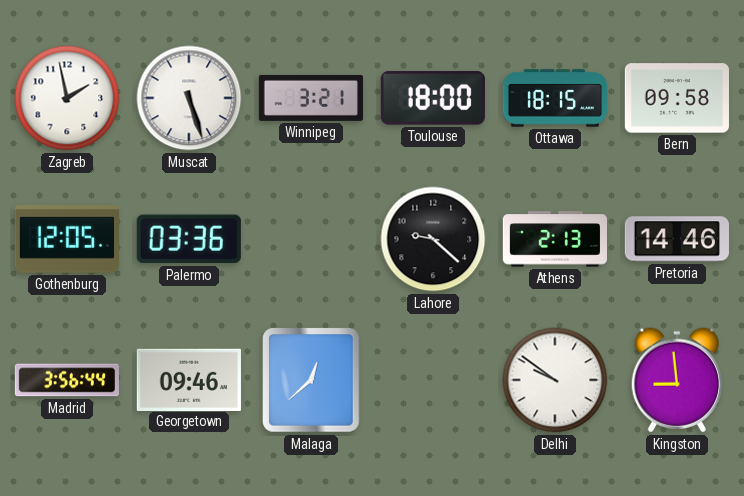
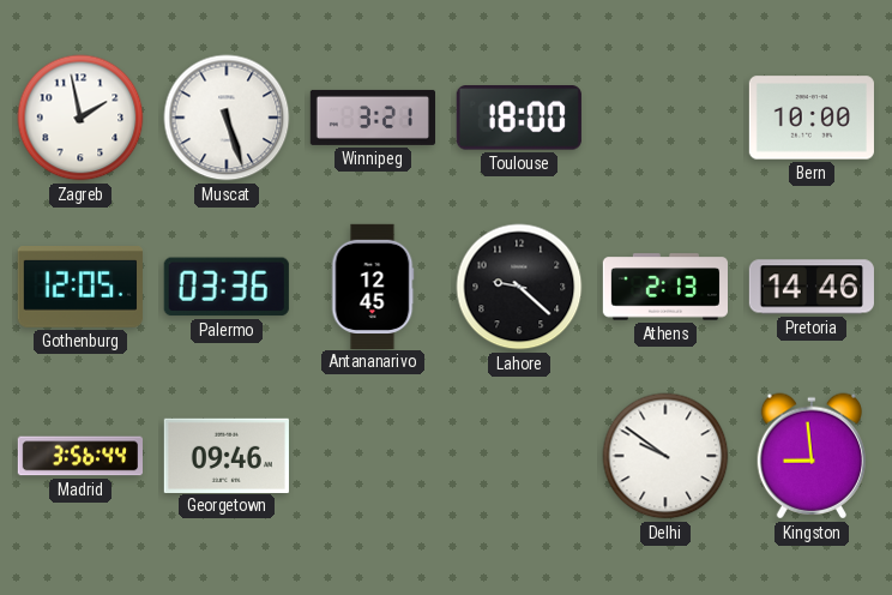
Ottawa: 18:15 -> none (554, 98)
Bern: 09:58 -> 10:00 (812, 118)
Antananarivo: none -> 12:45 (373, 286)
Malaga: 12:38 -> none (311, 380)
